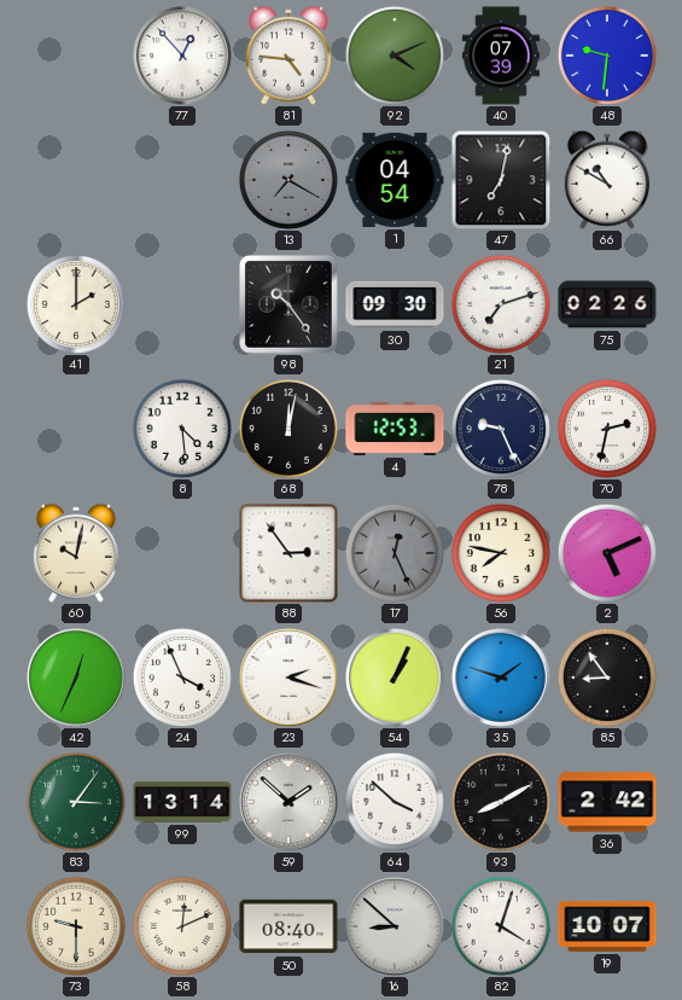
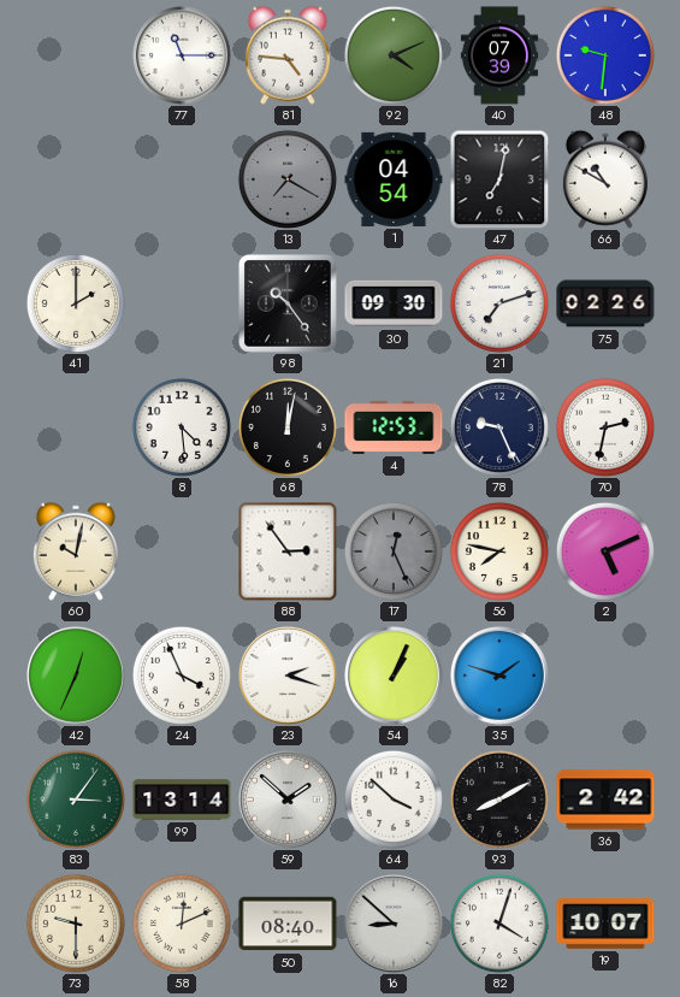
77: 12:53 -> 11:15 (183, 57)
85: 8:54 -> none (607, 678)
